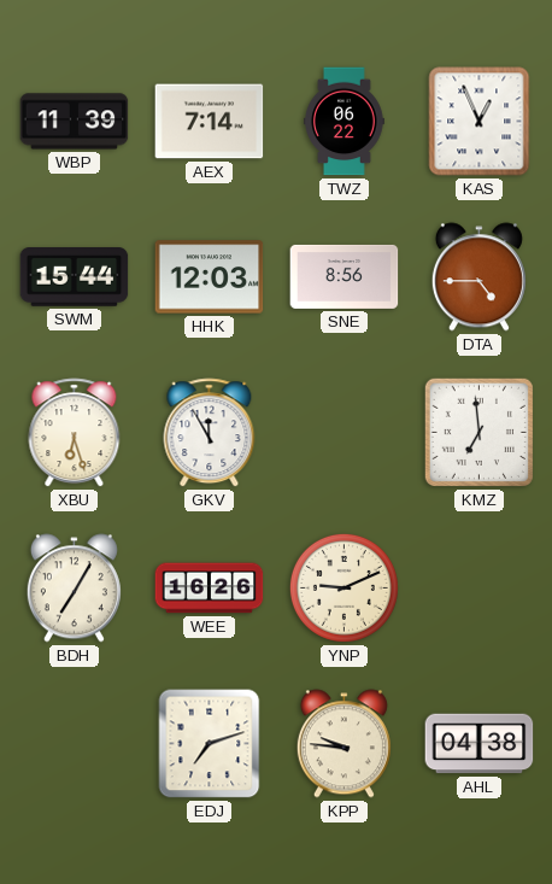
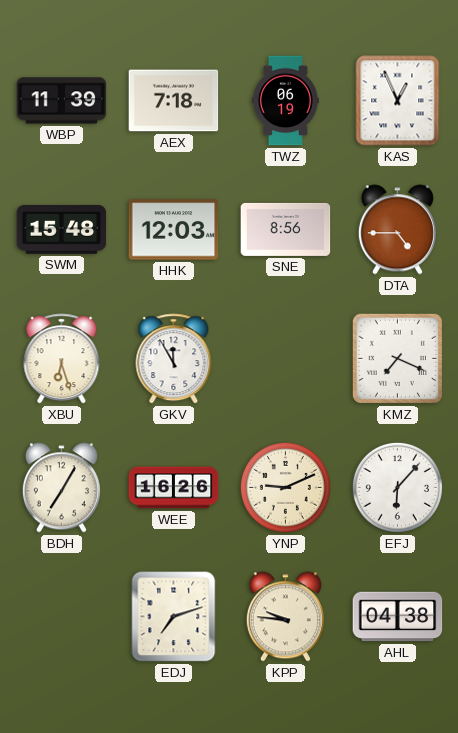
AEX: 7:14 -> 7:18 (174, 101)
TWZ: 06:22 -> 06:19 (286, 101)
SWM: 15:44 -> 15:48 (62, 230)
KMZ: 6:59 -> 7:19 (397, 358)
EFJ: none -> 6:07 (397, 487)
